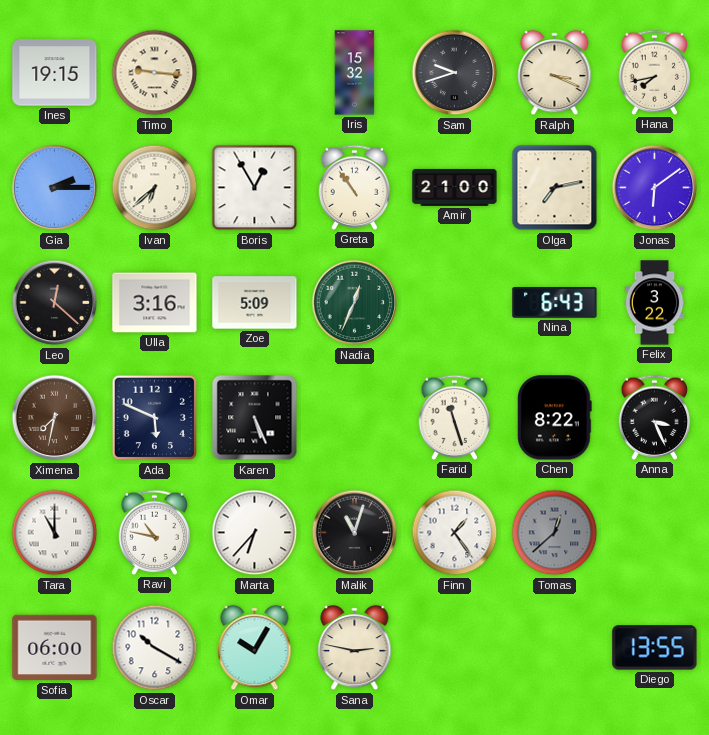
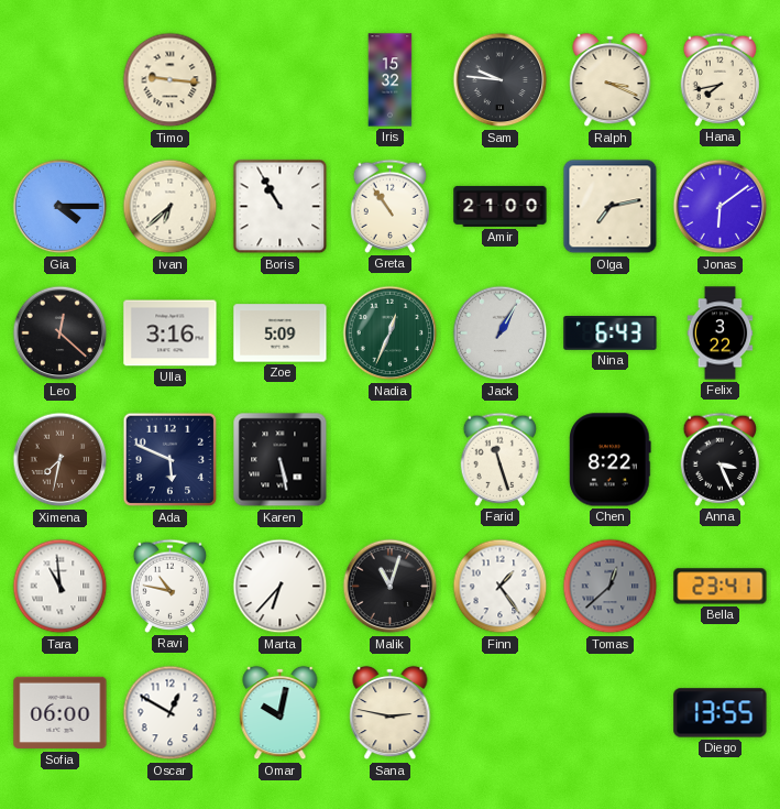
Ines: 19:15 -> none (55, 73)
Sam: 9:42 -> 9:46 (501, 80)
Gia: 2:15 -> 4:15 (61, 207)
Boris: 12:55 -> 10:55 (281, 207)
Jack: none -> 1:05 (501, 334)
Karen: 5:26 -> 5:28 (281, 460)
Tara: 11:00 -> 10:59 (61, 587)
Bella: none -> 23:41 (721, 587)
Oscar: 10:20 -> 12:50 (171, 713)
Omar: 10:05 -> 10:02 (281, 713)
